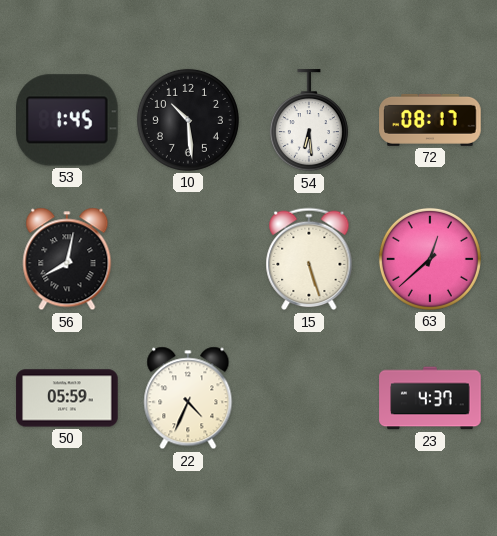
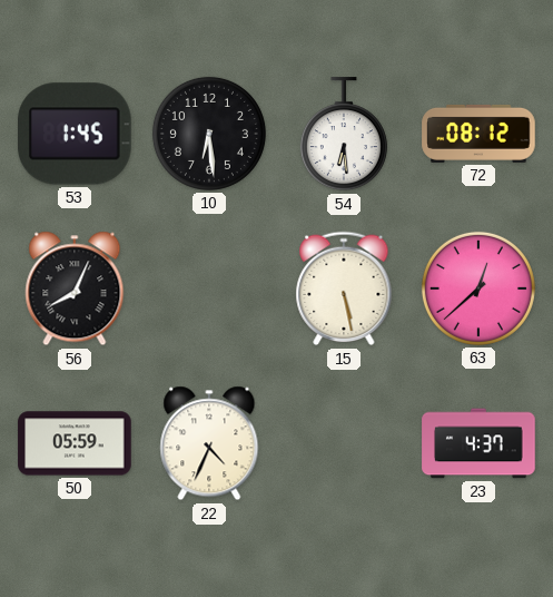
10: 10:29 -> 6:29 (209, 134)
72: 08:17 -> 08:12 (478, 134)
56: 8:02 -> 8:04 (75, 288)
15: 5:27 -> 5:28 (344, 288)
